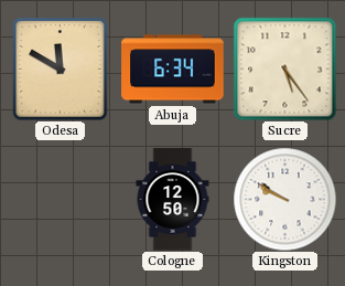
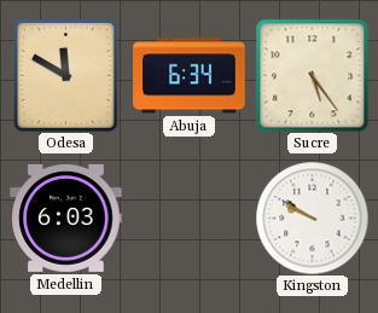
Medellin: none -> 6:03 (66, 218)
Cologne: 12:50 -> none (173, 200)
